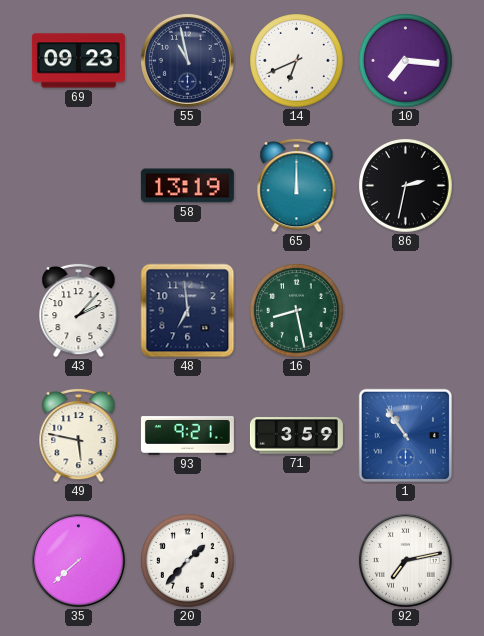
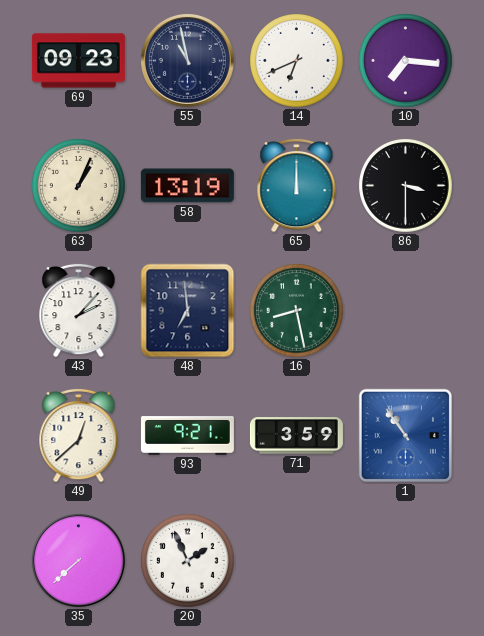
63: none -> 1:04 (79, 186)
86: 2:32 -> 3:30 (406, 186)
49: 5:47 -> 12:38 (79, 435)
20: 1:37 -> 1:56 (188, 561)
92: 7:13 -> none (406, 561)
